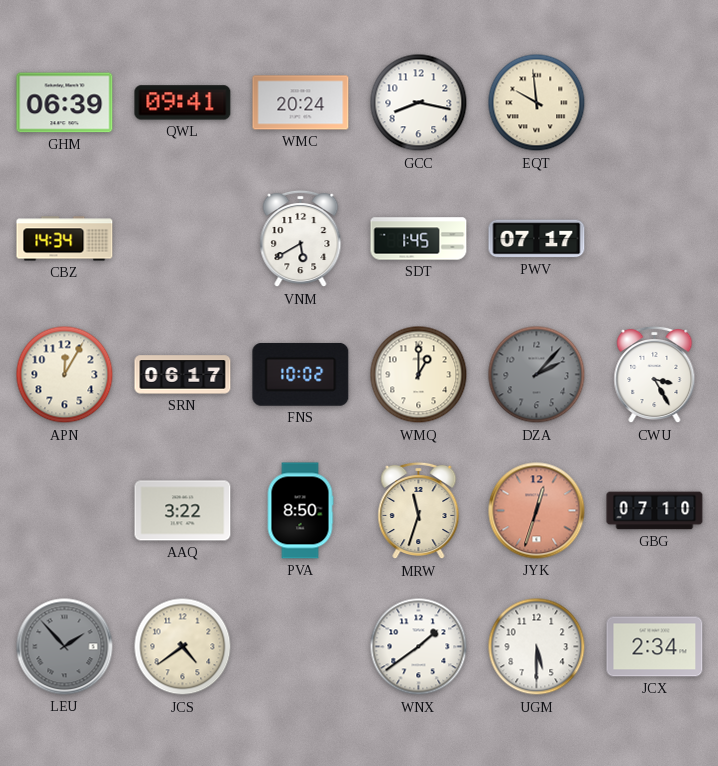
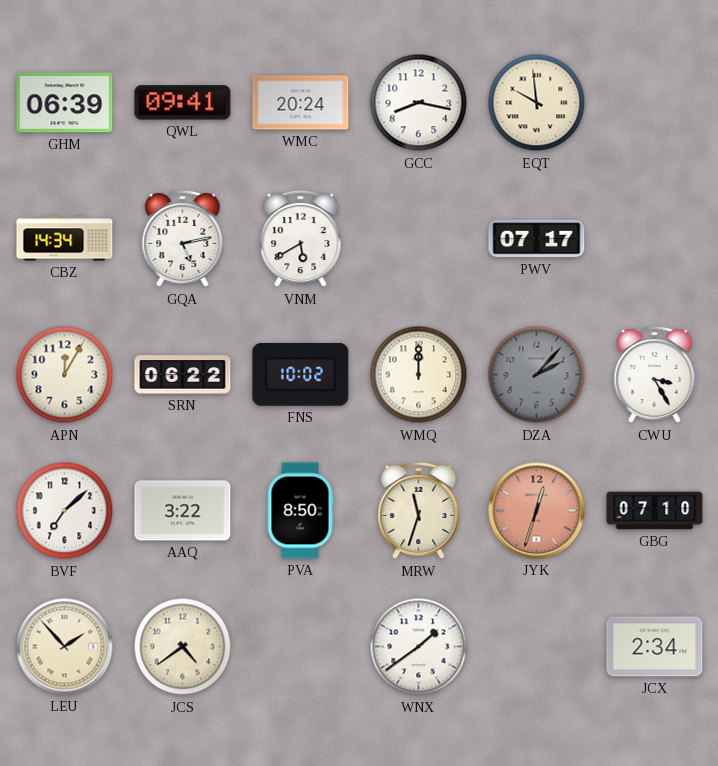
GQA: none -> 5:13 (183, 239)
SDT: 1:45 -> none (419, 239)
SRN: 06:17 -> 06:22 (183, 375)
WMQ: 1:00 -> 12:00 (419, 375)
BVF: none -> 7:08 (65, 511)
LEU dial: grey -> cream (65, 647)
UGM: 5:30 -> none (537, 647)
